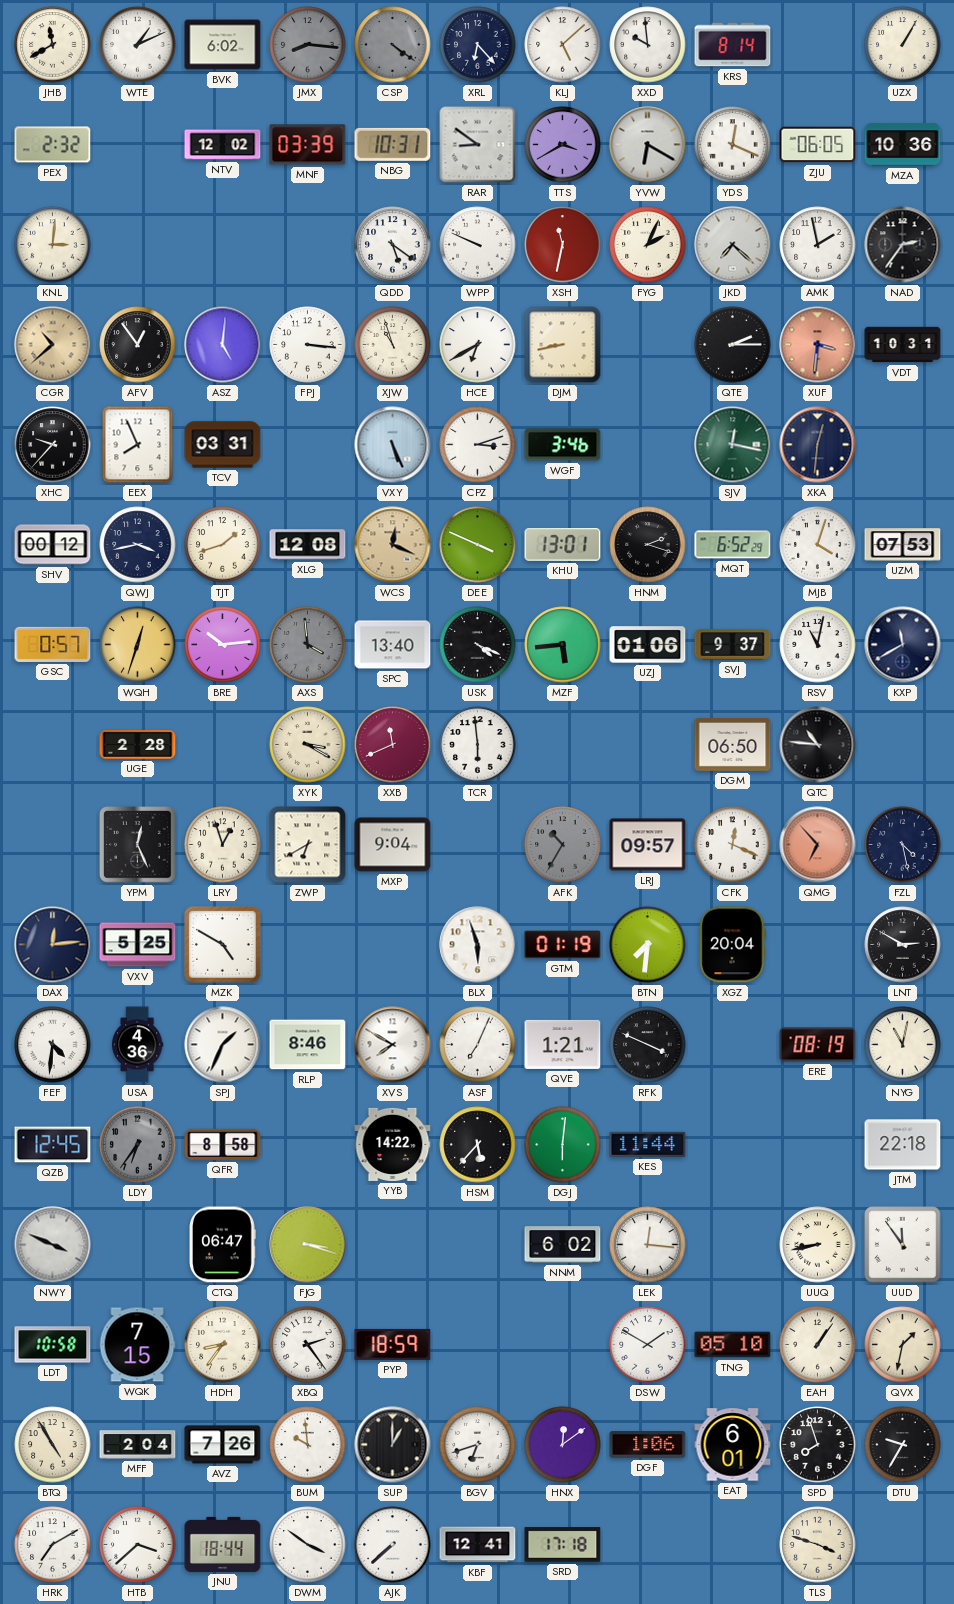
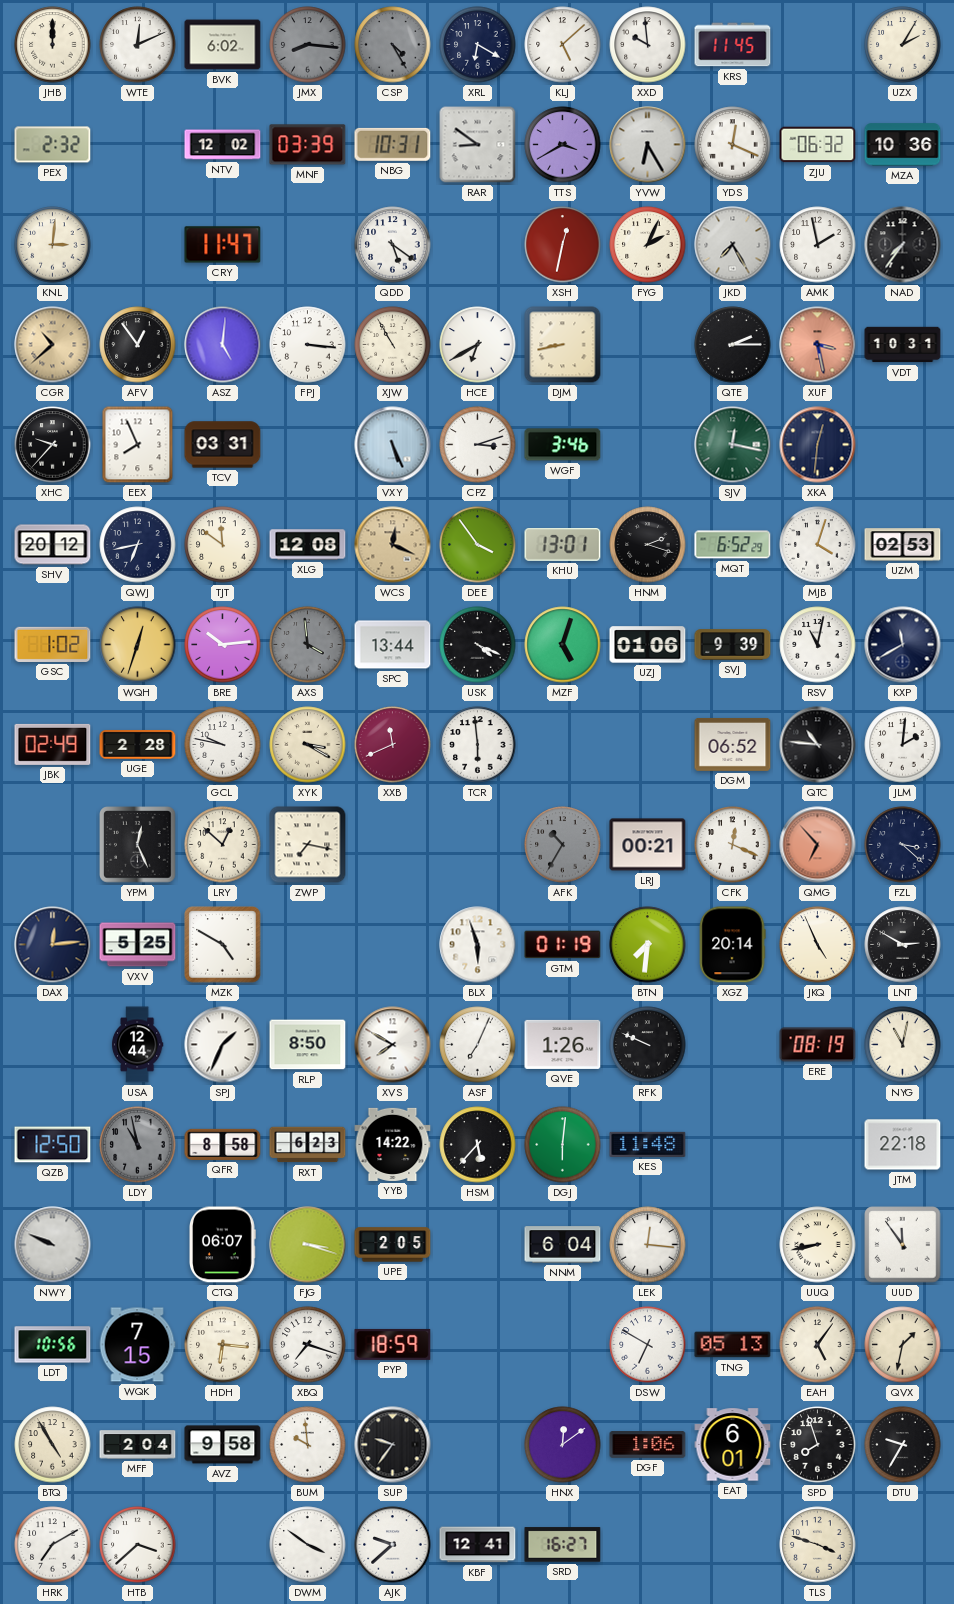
JHB: 11:40 -> 12:00 (53, 45)
WTE: 1:11 -> 12:11 (138, 45)
CSP: 4:21 -> 4:25 (393, 45)
XRL: 6:23 -> 6:20 (478, 45)
KRS: 8:14 -> 11:45 (733, 45)
UZX: 1:05 -> 2:05 (903, 45)
YVW: 6:20 -> 6:25 (648, 145)
ZJU: 06:05 -> 06:32 (818, 145)
CRY: none -> 11:47 (223, 245)
WPP: 9:49 -> none (478, 245)
XSH: 11:32 -> 12:32 (563, 245)
JKD: 7:22 -> 7:25 (733, 245)
NAD: 2:36 -> 7:36 (903, 245)
XJW: 10:57 -> 10:55 (393, 345)
XUF: 3:31 -> 3:28 (818, 345)
SHV: 00:12 -> 20:12 (53, 545)
QWJ: 3:43 -> 6:43 (138, 545)
TJT: 1:42 -> 11:51 (223, 545)
DEE: 3:49 -> 3:54 (478, 545)
UZM: 07:53 -> 02:53 (903, 545)
GSC: 0:57 -> 1:02 (53, 644)
SPC: 13:40 -> 13:44 (393, 645)
MZF: 5:44 -> 5:03 (563, 645)
SVJ: 9:37 -> 9:39 (733, 645)
JBK: none -> 02:49 (53, 744)
GCL: none -> 9:47 (223, 745)
DGM: 06:50 -> 06:52 (733, 744)
JLM: none -> 2:01 (903, 745)
LRY: 12:57 -> 12:52 (223, 845)
ZWP: 6:40 -> 7:17 (308, 845)
MXP: 9:04 -> none (393, 845)
LRJ: 09:57 -> 00:21 (648, 845)
FZL: 4:28 -> 3:22 (903, 845)
XGZ: 20:04 -> 20:14 (732, 945)
JKQ: none -> 4:56 (818, 945)
FEF: 4:31 -> none (53, 1045)
USA: 4:36 -> 12:44 (137, 1045)
RLP: 8:46 -> 8:50 (308, 1045)
QVE: 1:21 -> 1:26 (563, 1044)
RFK: 3:49 -> 9:49 (648, 1045)
QZB: 12:45 -> 12:50 (53, 1145)
LDY: 6:36 -> 10:58 (138, 1145)
RXT: none -> 6:23 (308, 1145)
KES: 11:44 -> 11:48 (648, 1144)
NWY: 3:49 -> 9:49 (53, 1245)
CTQ: 06:47 -> 06:07 (223, 1245)
UPE: none -> 2:05 (393, 1245)
NNM: 6:02 -> 6:04 (563, 1245)
LDT: 10:58 -> 10:56 (53, 1345)
HDH: 8:36 -> 6:16 (223, 1345)
XBQ: 2:24 -> 7:18 (308, 1345)
DSW: 1:50 -> 6:50 (648, 1345)
TNG: 05:10 -> 05:13 (733, 1345)
EAH: 1:06 -> 5:06 (818, 1345)
AVZ: 7:26 -> 9:58 (223, 1445)
SUP: 1:00 -> 9:36 (393, 1445)
BGV: 6:42 -> none (478, 1445)
JNU: 18:44 -> none (223, 1544)
AJK: 7:38 -> 9:38 (393, 1545)
SRD: 17:18 -> 16:27 (563, 1545)
